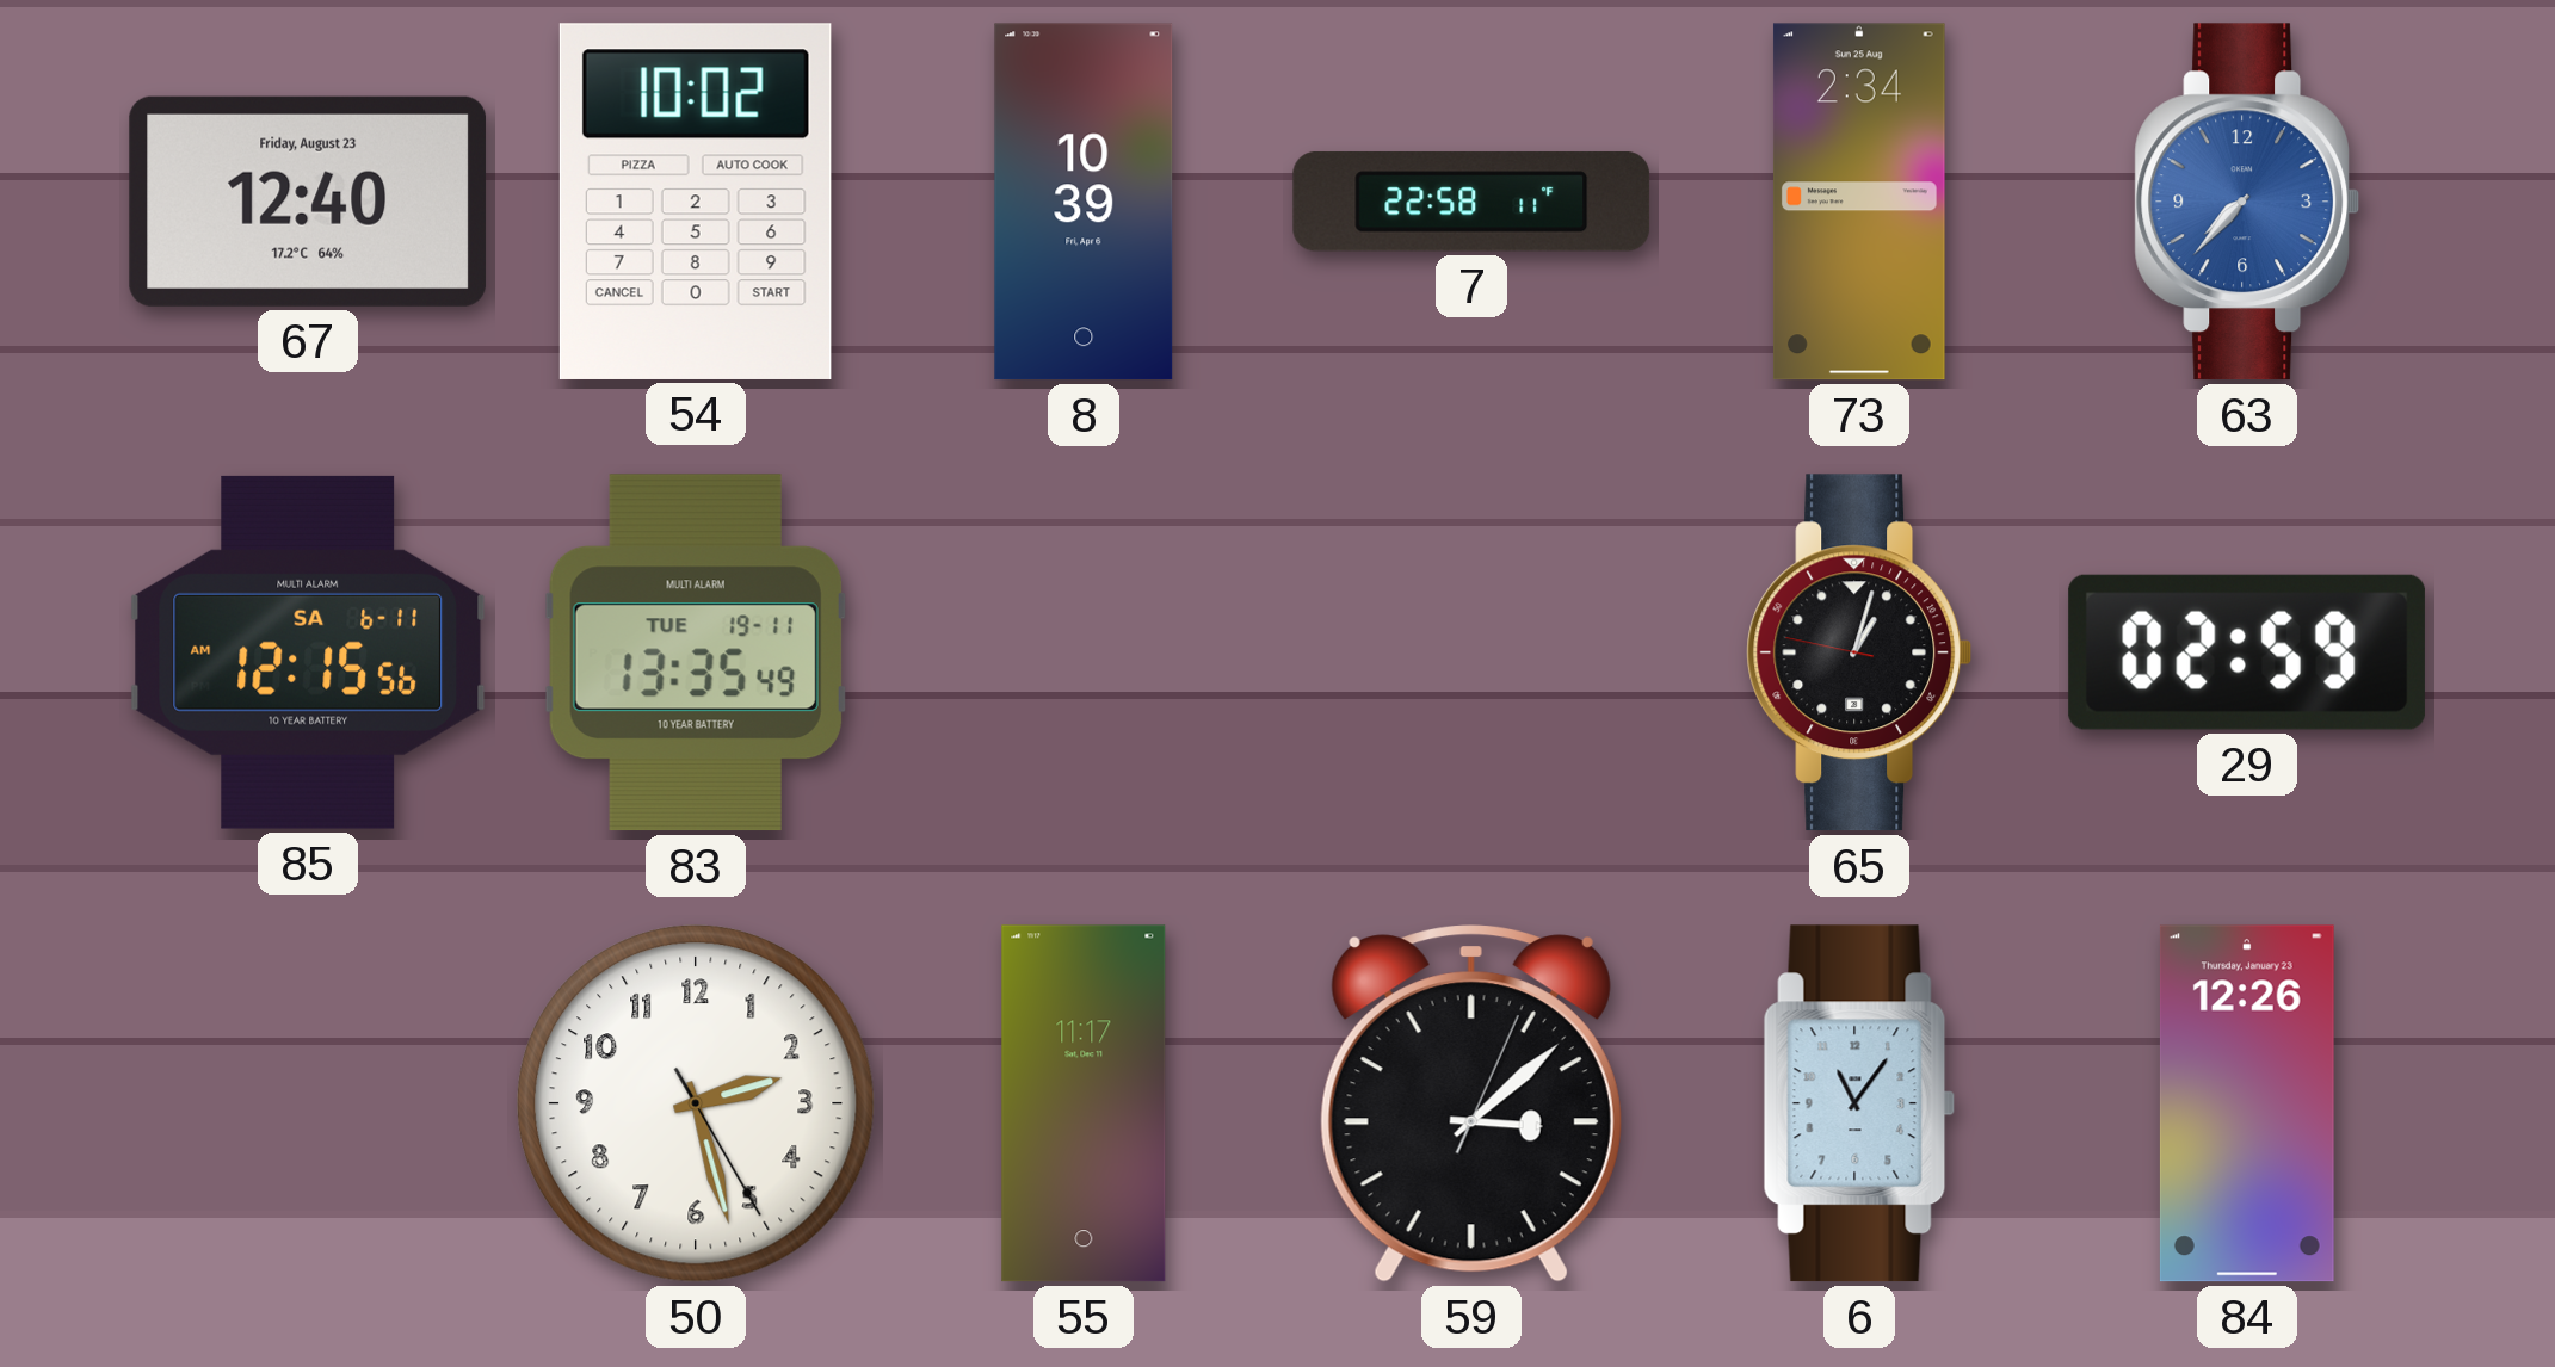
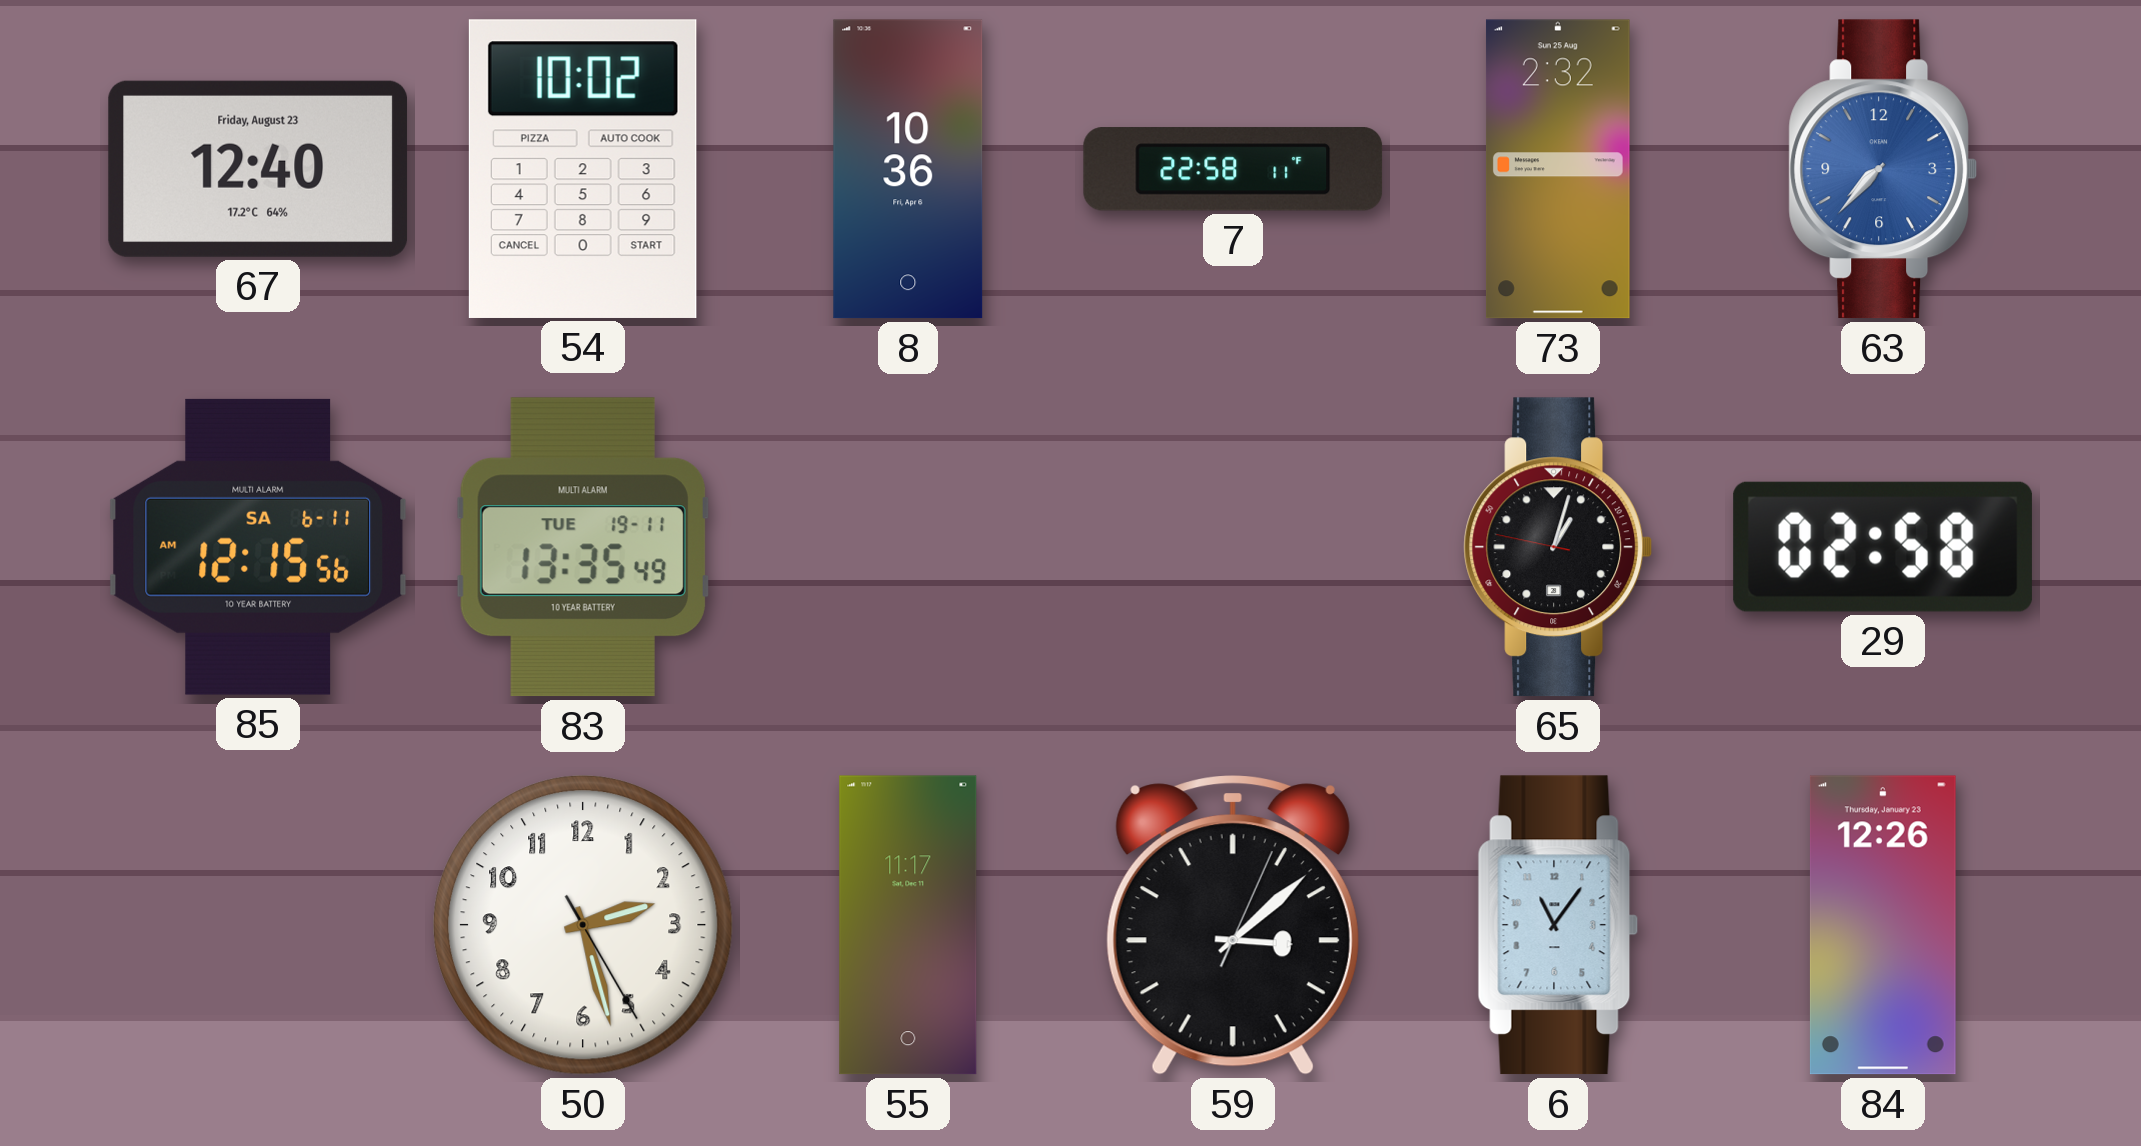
8: 10:39 -> 10:36 (908, 169)
73: 2:34 -> 2:32 (1558, 169)
29: 02:59 -> 02:58 (1883, 547)
